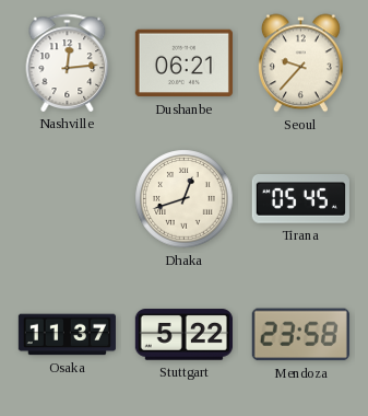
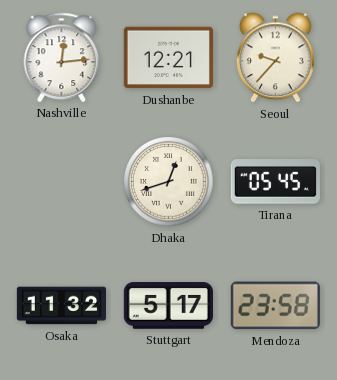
Dushanbe: 06:21 -> 12:21 (168, 58)
Osaka: 11:37 -> 11:32 (61, 306)
Stuttgart: 5:22 -> 5:17 (168, 306)
